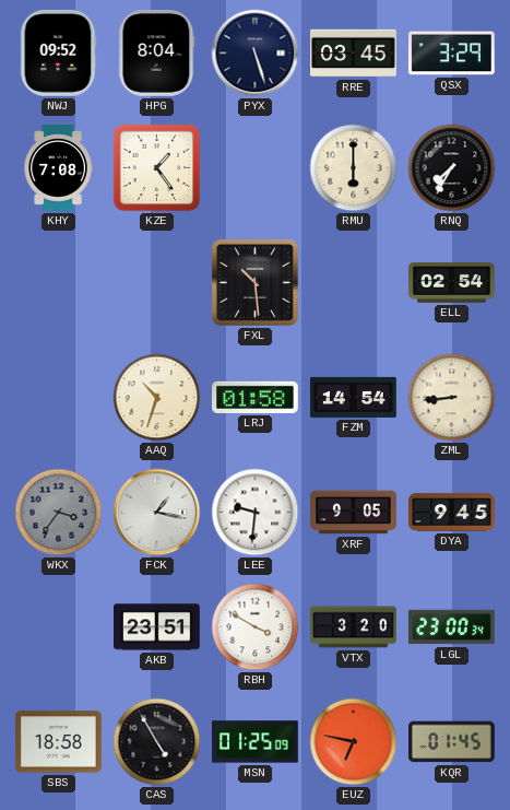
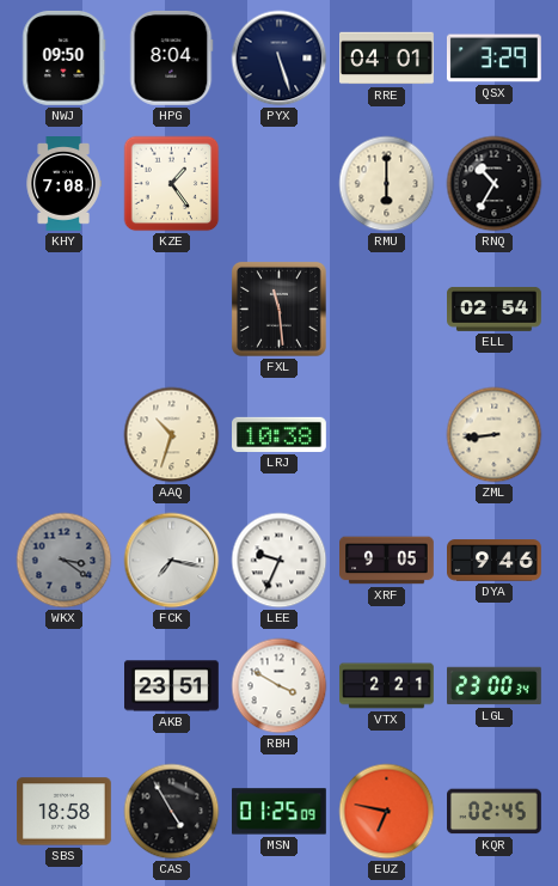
NWJ: 09:52 -> 09:50 (65, 57)
RRE: 03:45 -> 04:01 (387, 59)
RNQ: 7:35 -> 10:35 (495, 184)
FXL: 10:29 -> 11:29 (278, 308)
LRJ: 01:58 -> 10:38 (280, 434)
FZM: 14:54 -> none (354, 397)
WKX: 3:36 -> 3:21 (65, 561)
FCK: 1:17 -> 7:17 (172, 561)
LEE: 9:31 -> 9:34 (280, 561)
DYA: 9:45 -> 9:46 (495, 561)
VTX: 3:20 -> 2:21 (387, 686)
KQR: 01:45 -> 02:45 (495, 812)
